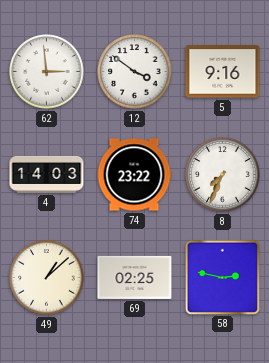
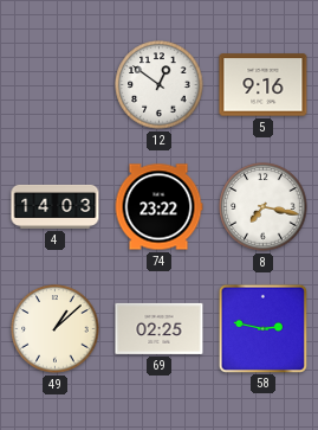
62: 2:59 -> none (47, 72)
12: 3:51 -> 12:51 (160, 85)
8: 7:34 -> 7:17 (264, 207)
